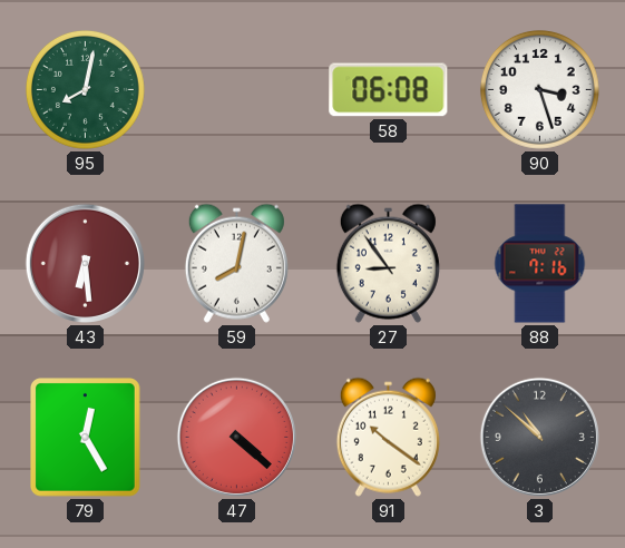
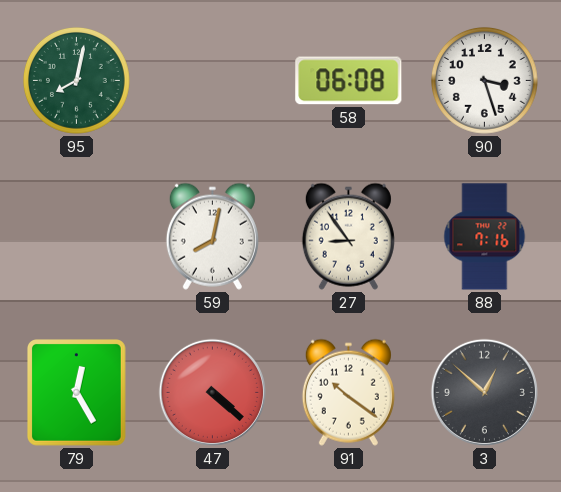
43: 6:29 -> none (85, 263)
3: 10:52 -> 12:52 (484, 392)
